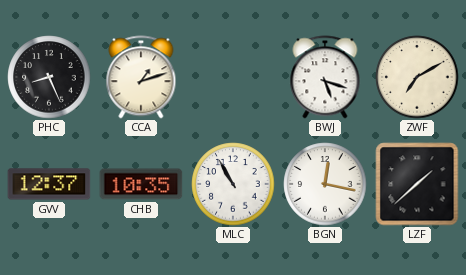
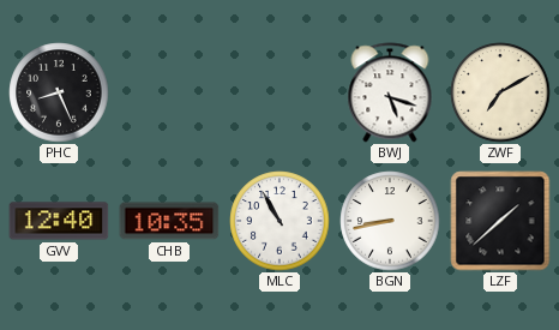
CCA: 1:12 -> none (141, 77)
GVV: 12:37 -> 12:40 (59, 221)
BGN: 12:17 -> 8:43 (390, 221)
